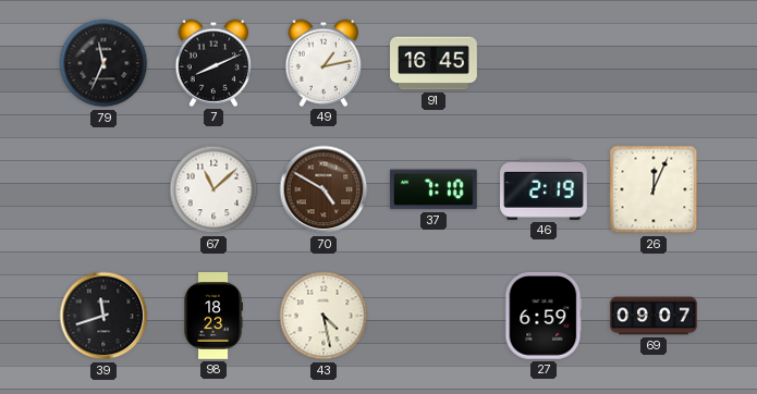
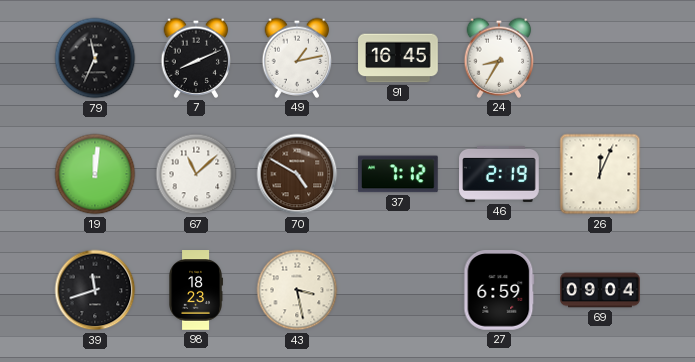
24: none -> 8:35 (499, 58)
19: none -> 12:01 (95, 174)
37: 7:10 -> 7:12 (399, 174)
43: 4:28 -> 3:28 (297, 290)
69: 09:07 -> 09:04 (600, 290)
